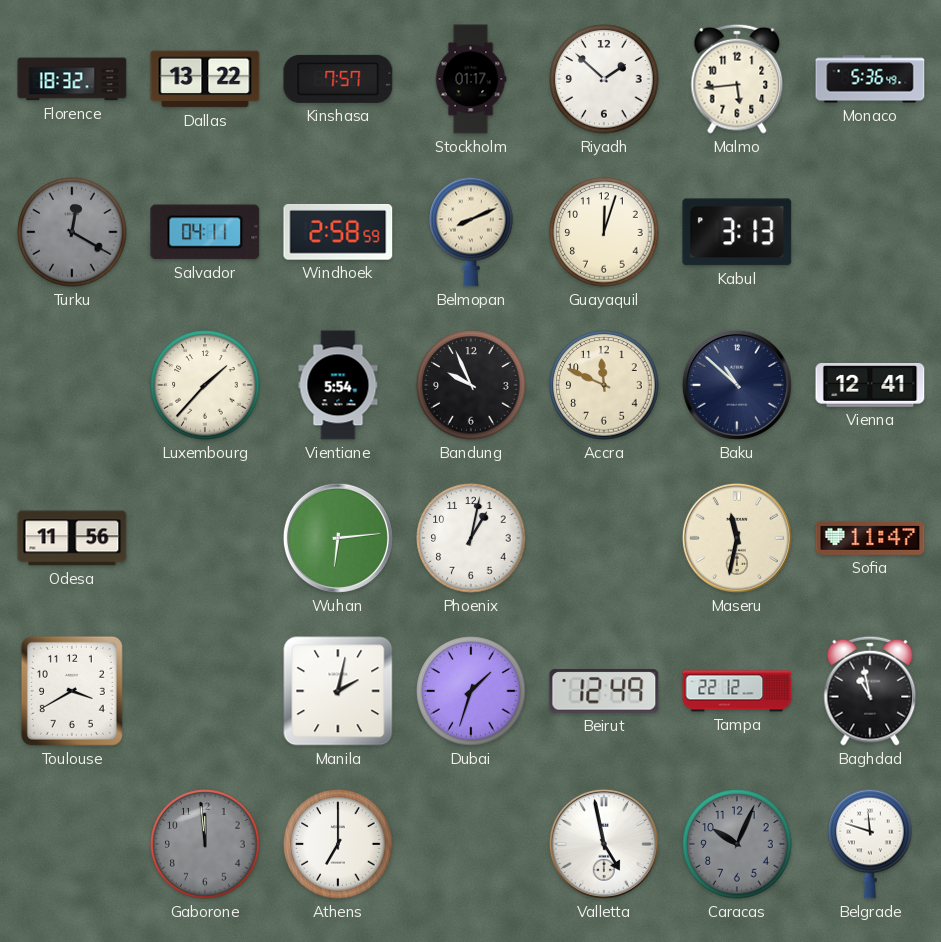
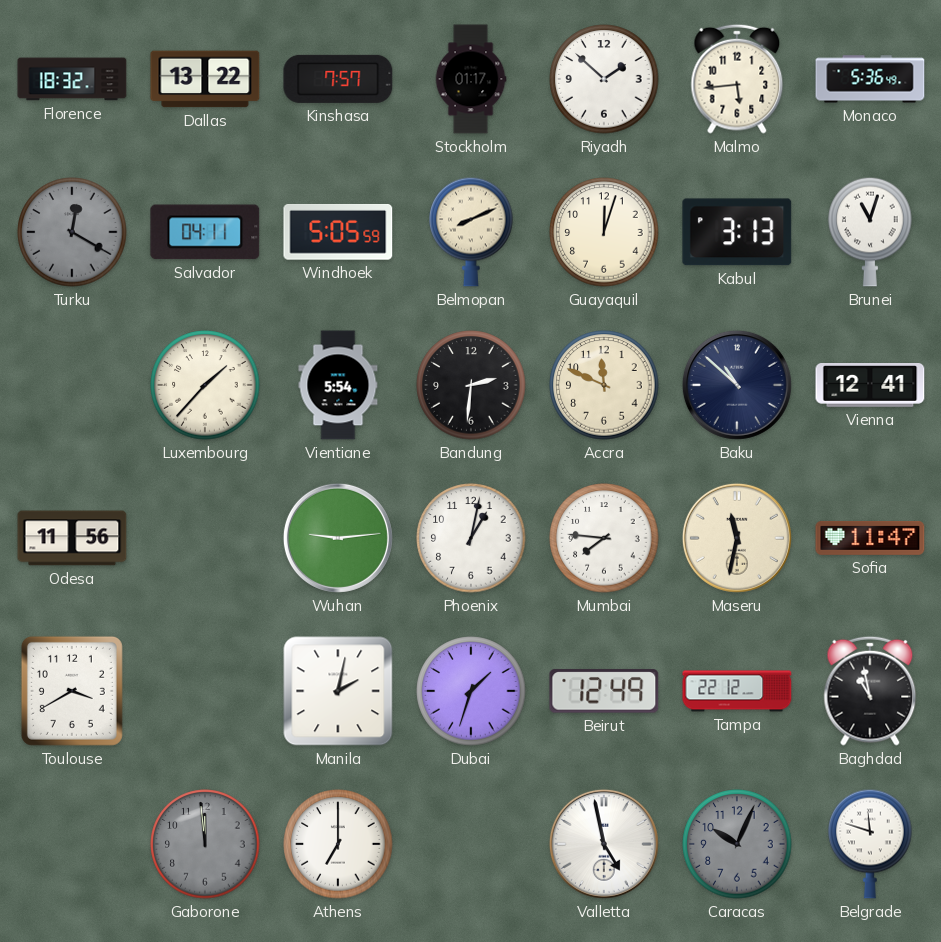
Windhoek: 2:58 -> 5:05 (338, 232)
Brunei: none -> 11:03 (870, 232)
Bandung: 9:56 -> 2:31 (471, 385)
Wuhan: 6:14 -> 9:14 (338, 538)
Mumbai: none -> 7:46 (604, 538)
